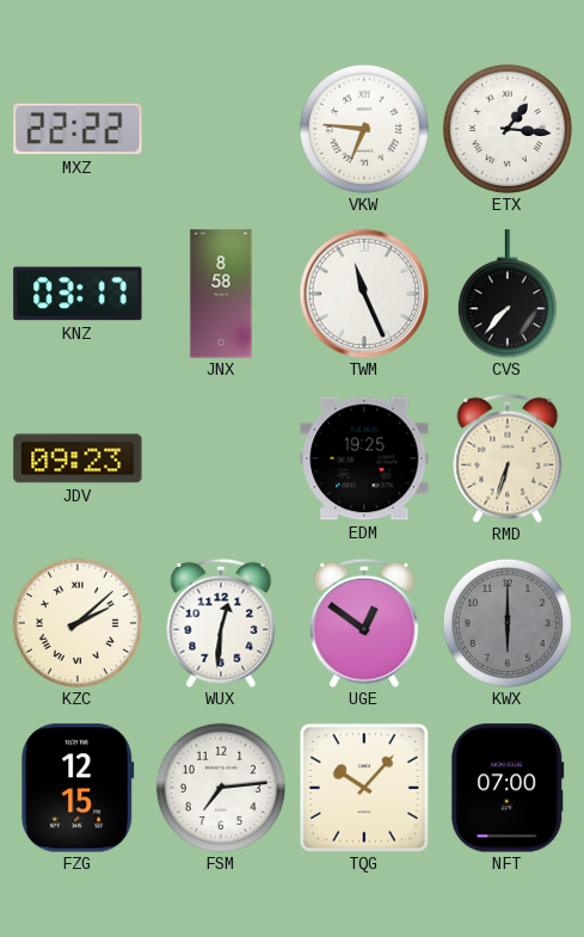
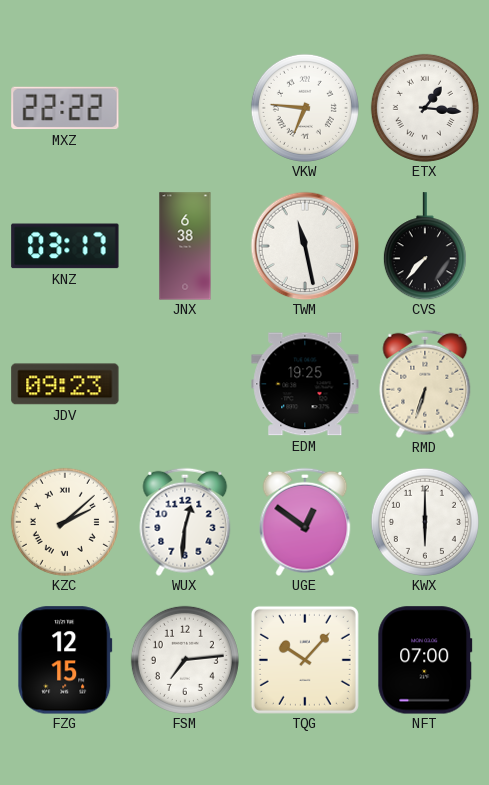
JNX: 8:58 -> 6:38 (185, 246)
TWM: 11:26 -> 11:28 (305, 246)
KWX dial: grey -> white (425, 522)
